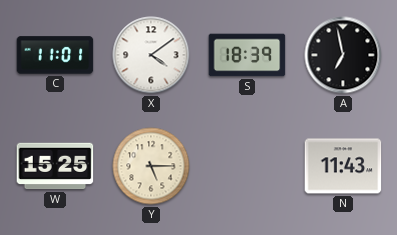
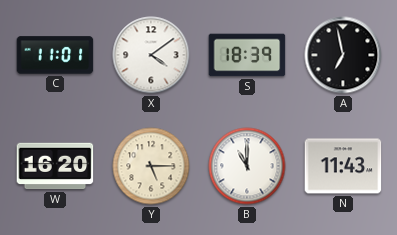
W: 15:25 -> 16:20 (55, 166)
B: none -> 11:00 (247, 166)
